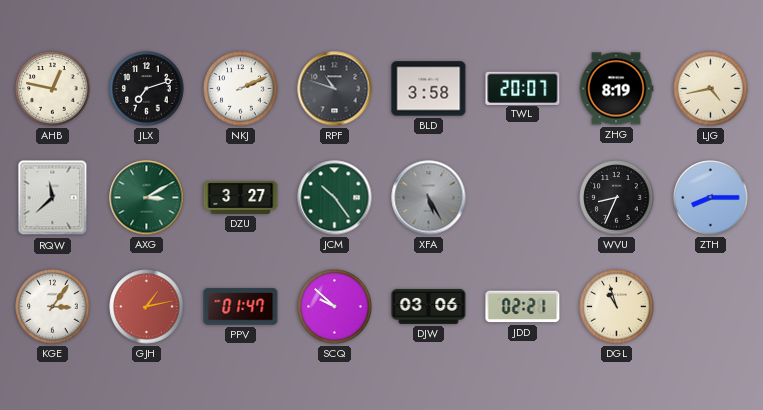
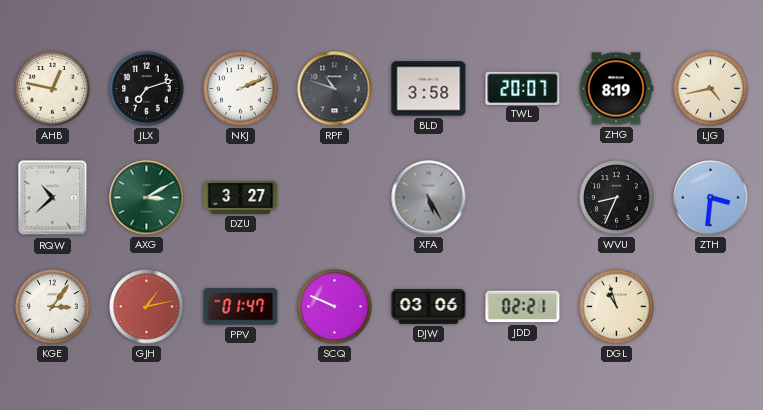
RQW: 11:38 -> 10:38 (53, 198)
JCM: 10:24 -> none (335, 198)
ZTH: 8:15 -> 3:31 (711, 198)
SCQ: 9:52 -> 9:49 (335, 307)
